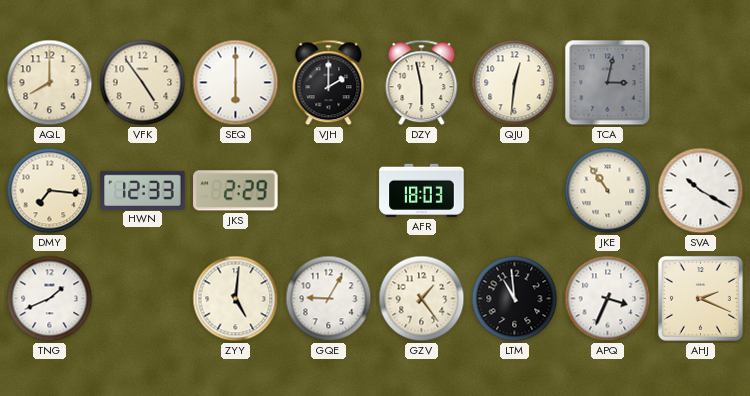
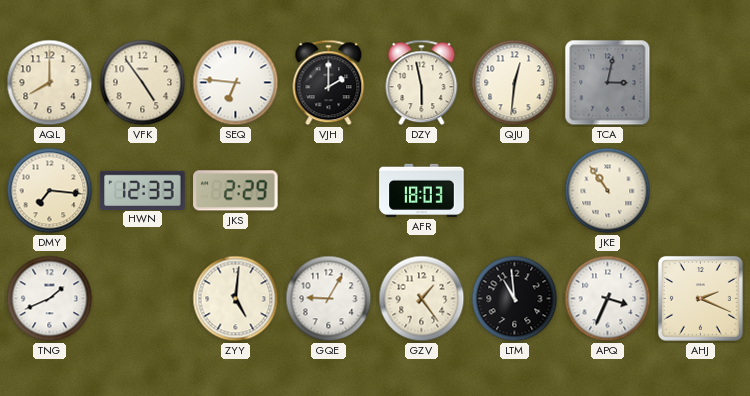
SEQ: 6:00 -> 6:46 (236, 83)
SVA: 10:20 -> none (701, 191)
